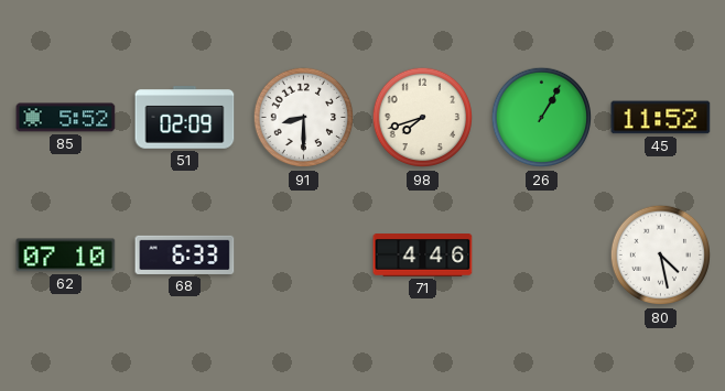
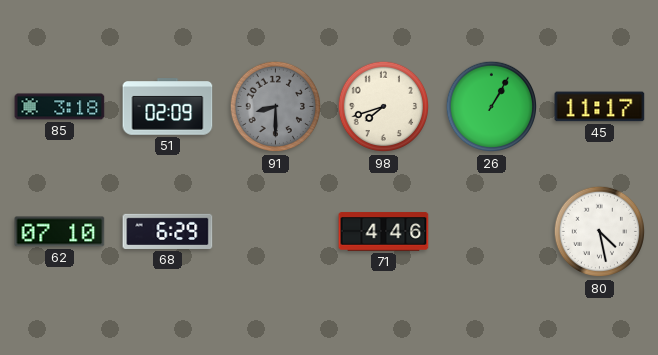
85: 5:52 -> 3:18 (60, 107)
91 dial: white -> grey (276, 107)
45: 11:52 -> 11:17 (600, 107)
68: 6:33 -> 6:29 (168, 231)
